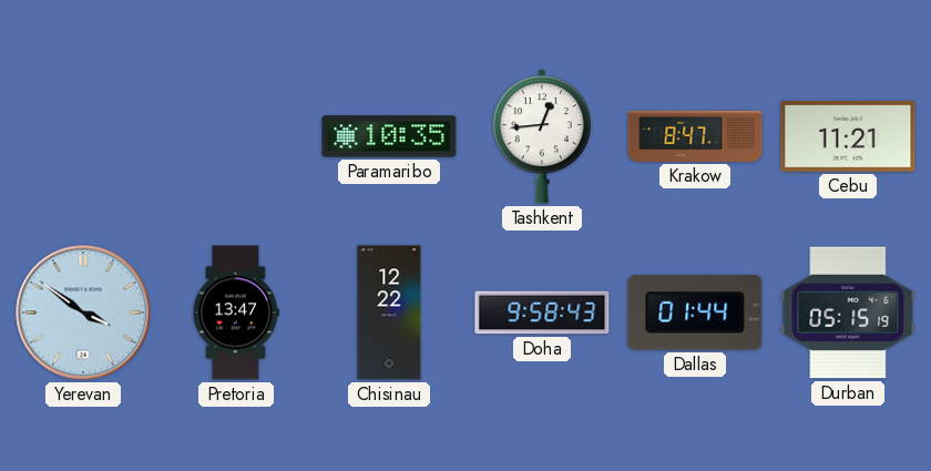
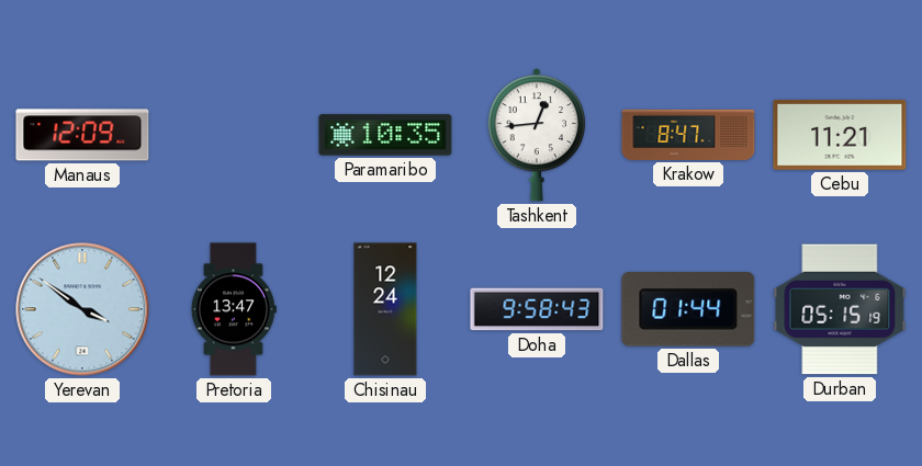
Manaus: none -> 12:09 (82, 135)
Chisinau: 12:22 -> 12:24 (385, 309)
